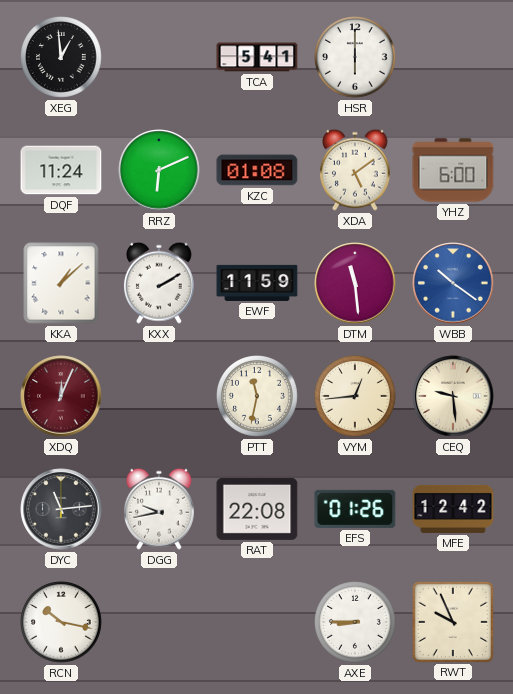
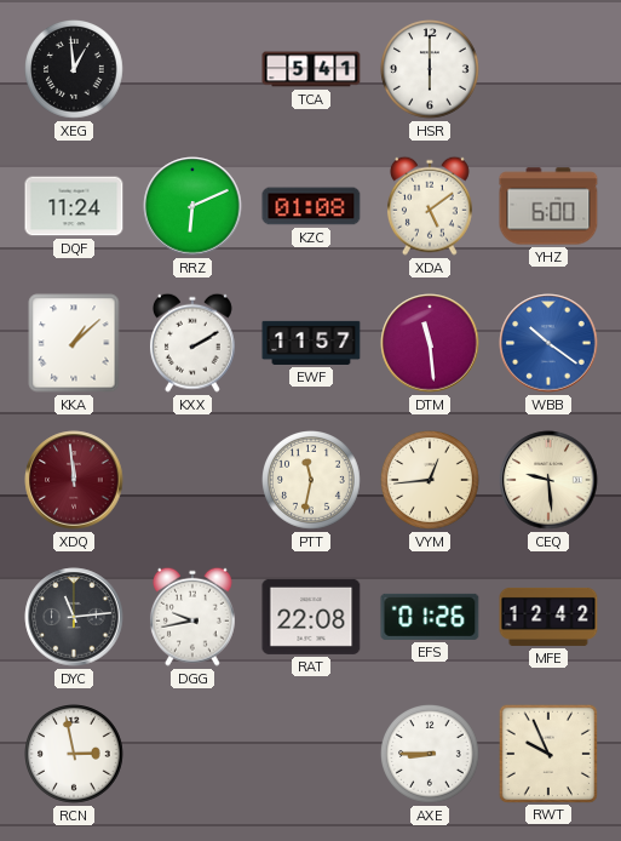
EWF: 11:59 -> 11:57 (311, 343)
XDQ: 12:04 -> 11:59 (74, 480)
RCN: 10:17 -> 2:58 (75, 755)
